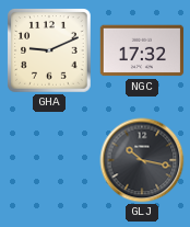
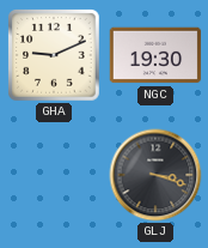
NGC: 17:32 -> 19:30 (155, 55)
GLJ: 10:17 -> 3:18 (155, 175)
